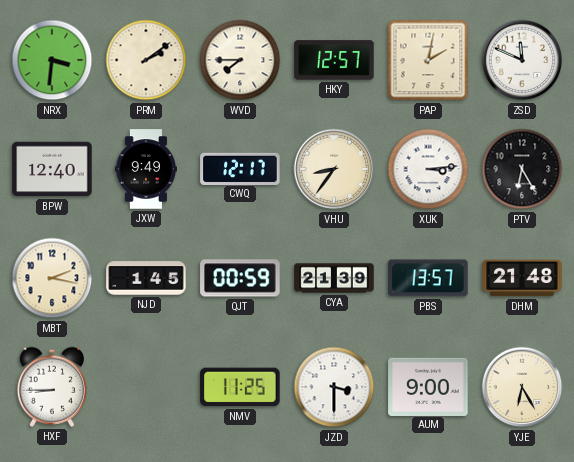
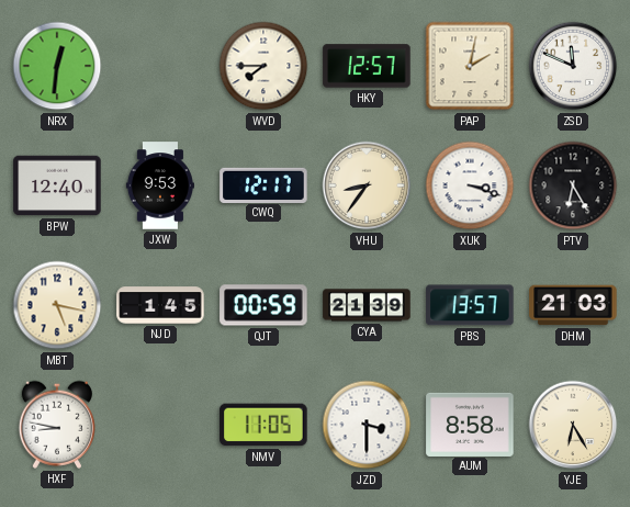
NRX: 3:31 -> 12:31 (57, 66)
PRM: 2:09 -> none (146, 60)
JXW: 9:49 -> 9:53 (160, 185)
XUK: 3:14 -> 3:18 (470, 185)
MBT: 2:17 -> 5:17 (57, 305)
DHM: 21:48 -> 21:03 (573, 305)
HXF: 8:45 -> 8:47 (56, 425)
NMV: 11:25 -> 11:05 (263, 425)
AUM: 9:00 -> 8:58 (470, 424)
